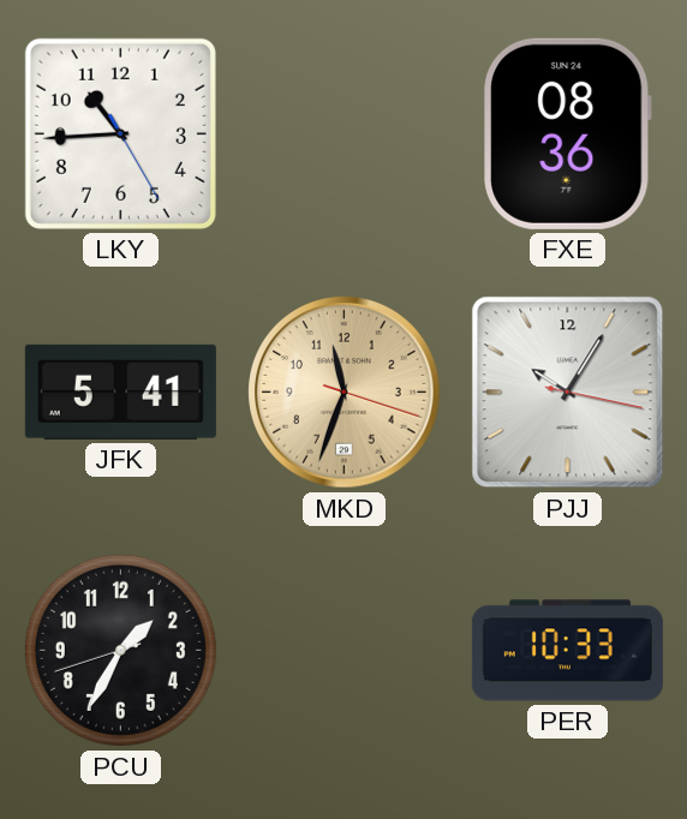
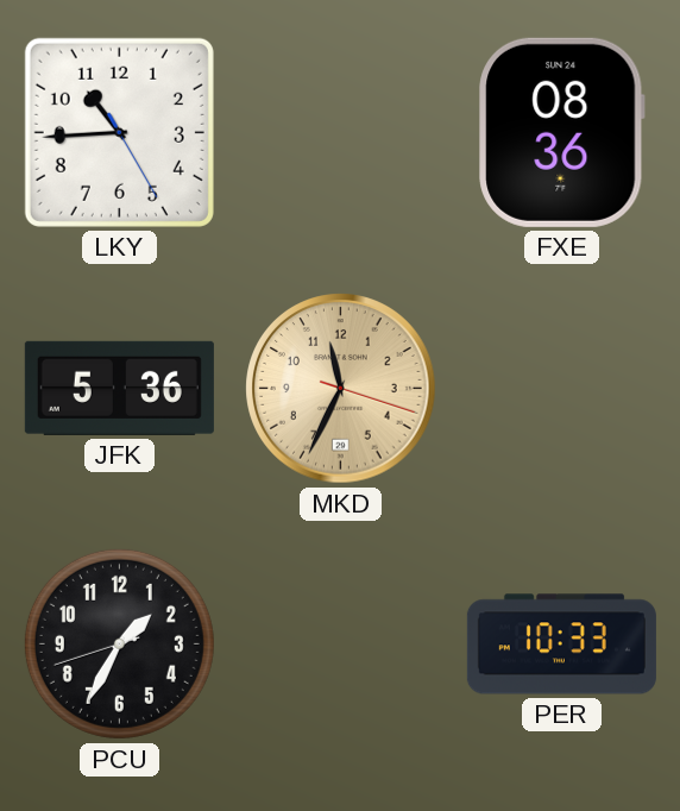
JFK: 5:41 -> 5:36 (119, 388)
MKD: 11:33 -> 11:34 (341, 389)
PJJ: 10:05 -> none (568, 393)
